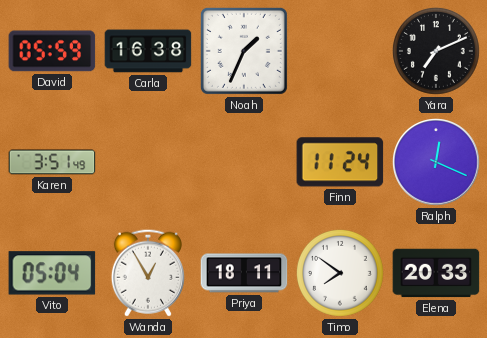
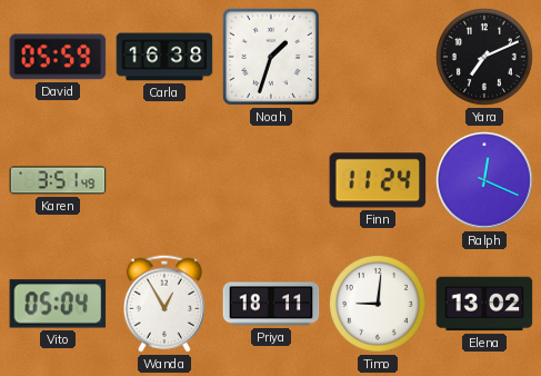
Noah: 1:34 -> 1:33 (271, 57)
Timo: 7:51 -> 9:01 (378, 304)
Elena: 20:33 -> 13:02 (484, 304)
